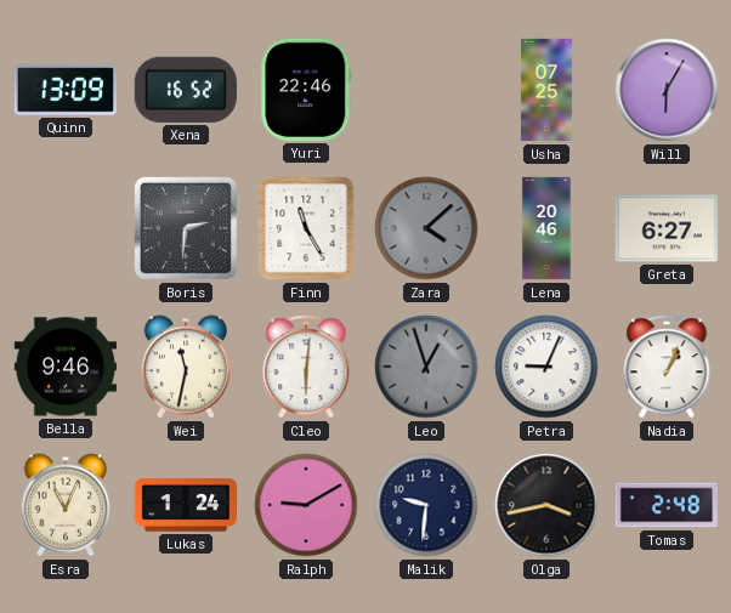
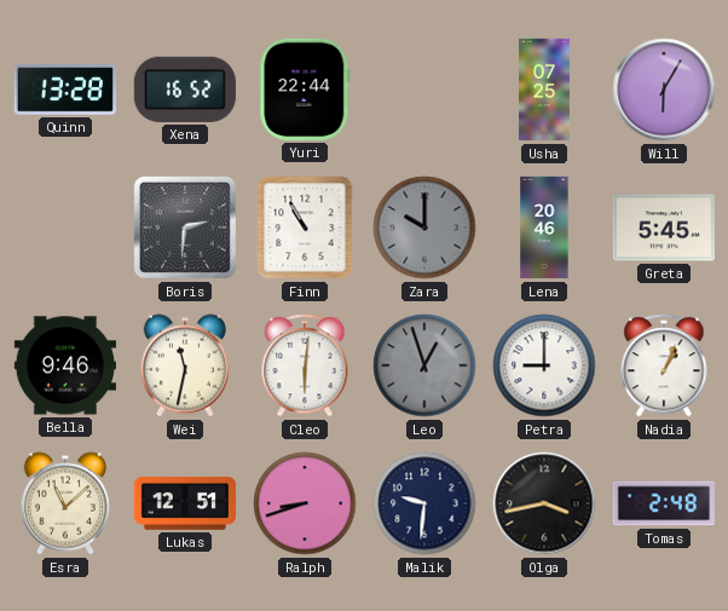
Quinn: 13:09 -> 13:28 (64, 90)
Yuri: 22:46 -> 22:44 (305, 90)
Finn: 11:25 -> 10:55 (305, 227)
Zara: 4:08 -> 10:00 (424, 227)
Greta: 6:27 -> 5:45 (663, 227)
Petra: 9:04 -> 9:00 (544, 365)
Esra: 11:04 -> 11:08 (65, 503)
Lukas: 1:24 -> 12:51 (184, 503)
Ralph: 9:10 -> 8:42 (305, 503)
